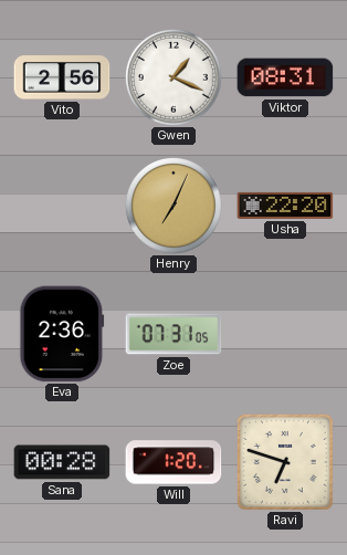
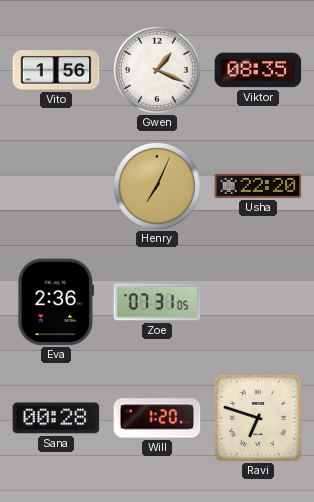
Vito: 2:56 -> 1:56 (56, 70)
Viktor: 08:31 -> 08:35 (258, 70)
